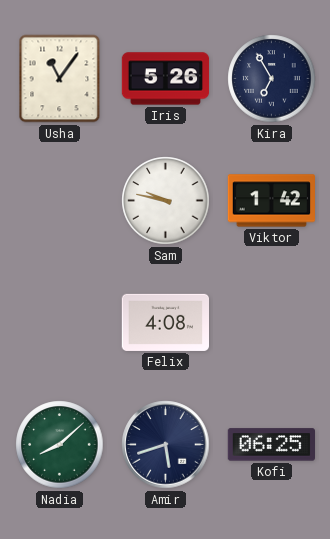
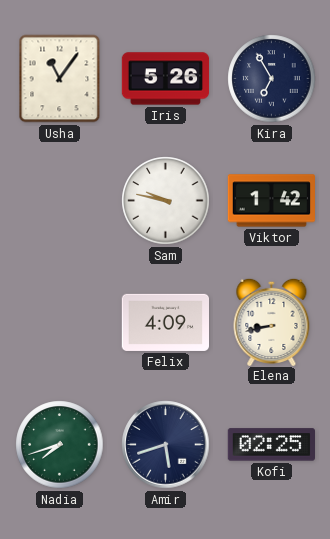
Felix: 4:08 -> 4:09 (165, 322)
Elena: none -> 8:43 (272, 321)
Nadia: 8:08 -> 7:42 (60, 445)
Kofi: 06:25 -> 02:25 (271, 445)
